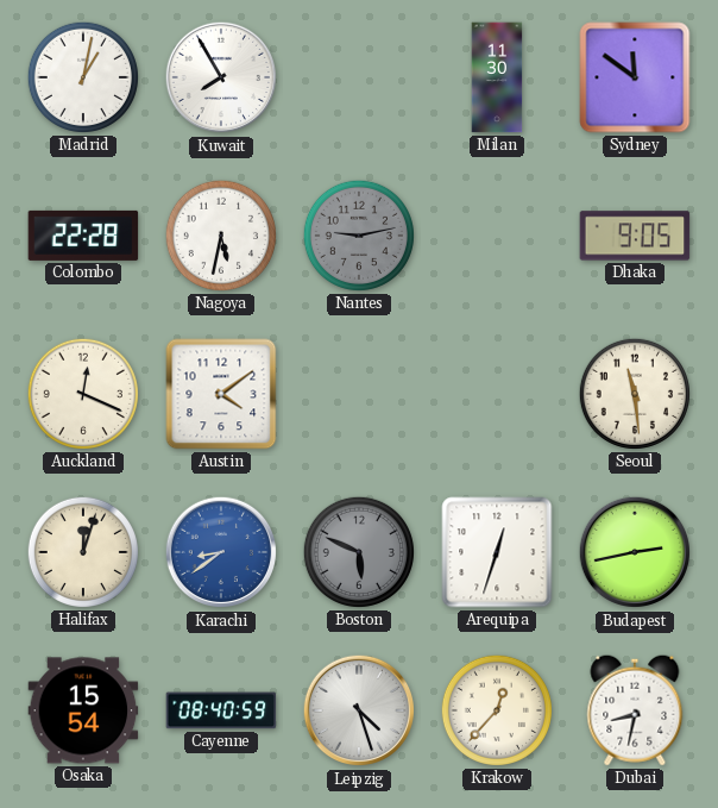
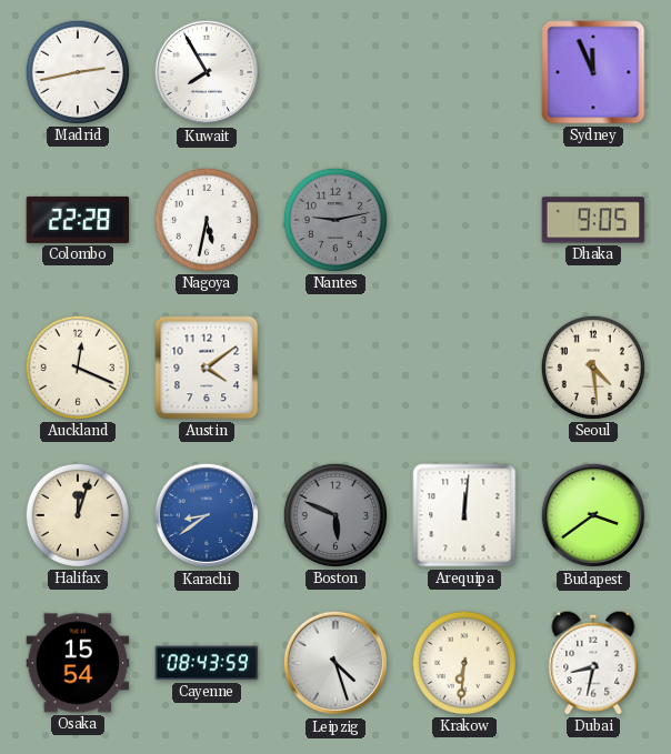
Madrid: 1:02 -> 2:43 (78, 72)
Milan: 11:30 -> none (497, 77)
Sydney: 11:51 -> 11:56 (593, 72)
Seoul: 11:29 -> 4:29 (593, 368)
Arequipa: 12:33 -> 12:01 (464, 515)
Budapest: 2:43 -> 3:39 (593, 515)
Cayenne: 08:40 -> 08:43 (207, 663)
Krakow: 12:37 -> 6:31 (464, 663)
